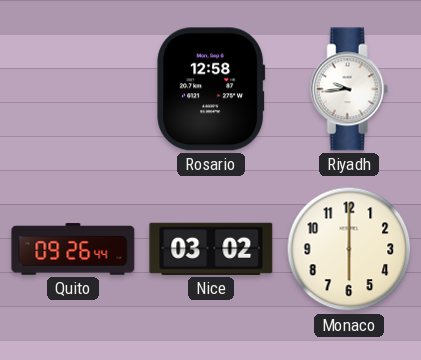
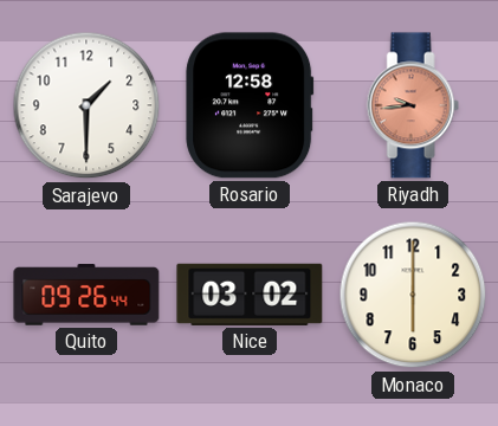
Sarajevo: none -> 1:30 (86, 105)
Riyadh dial: white -> salmon (413, 105)
